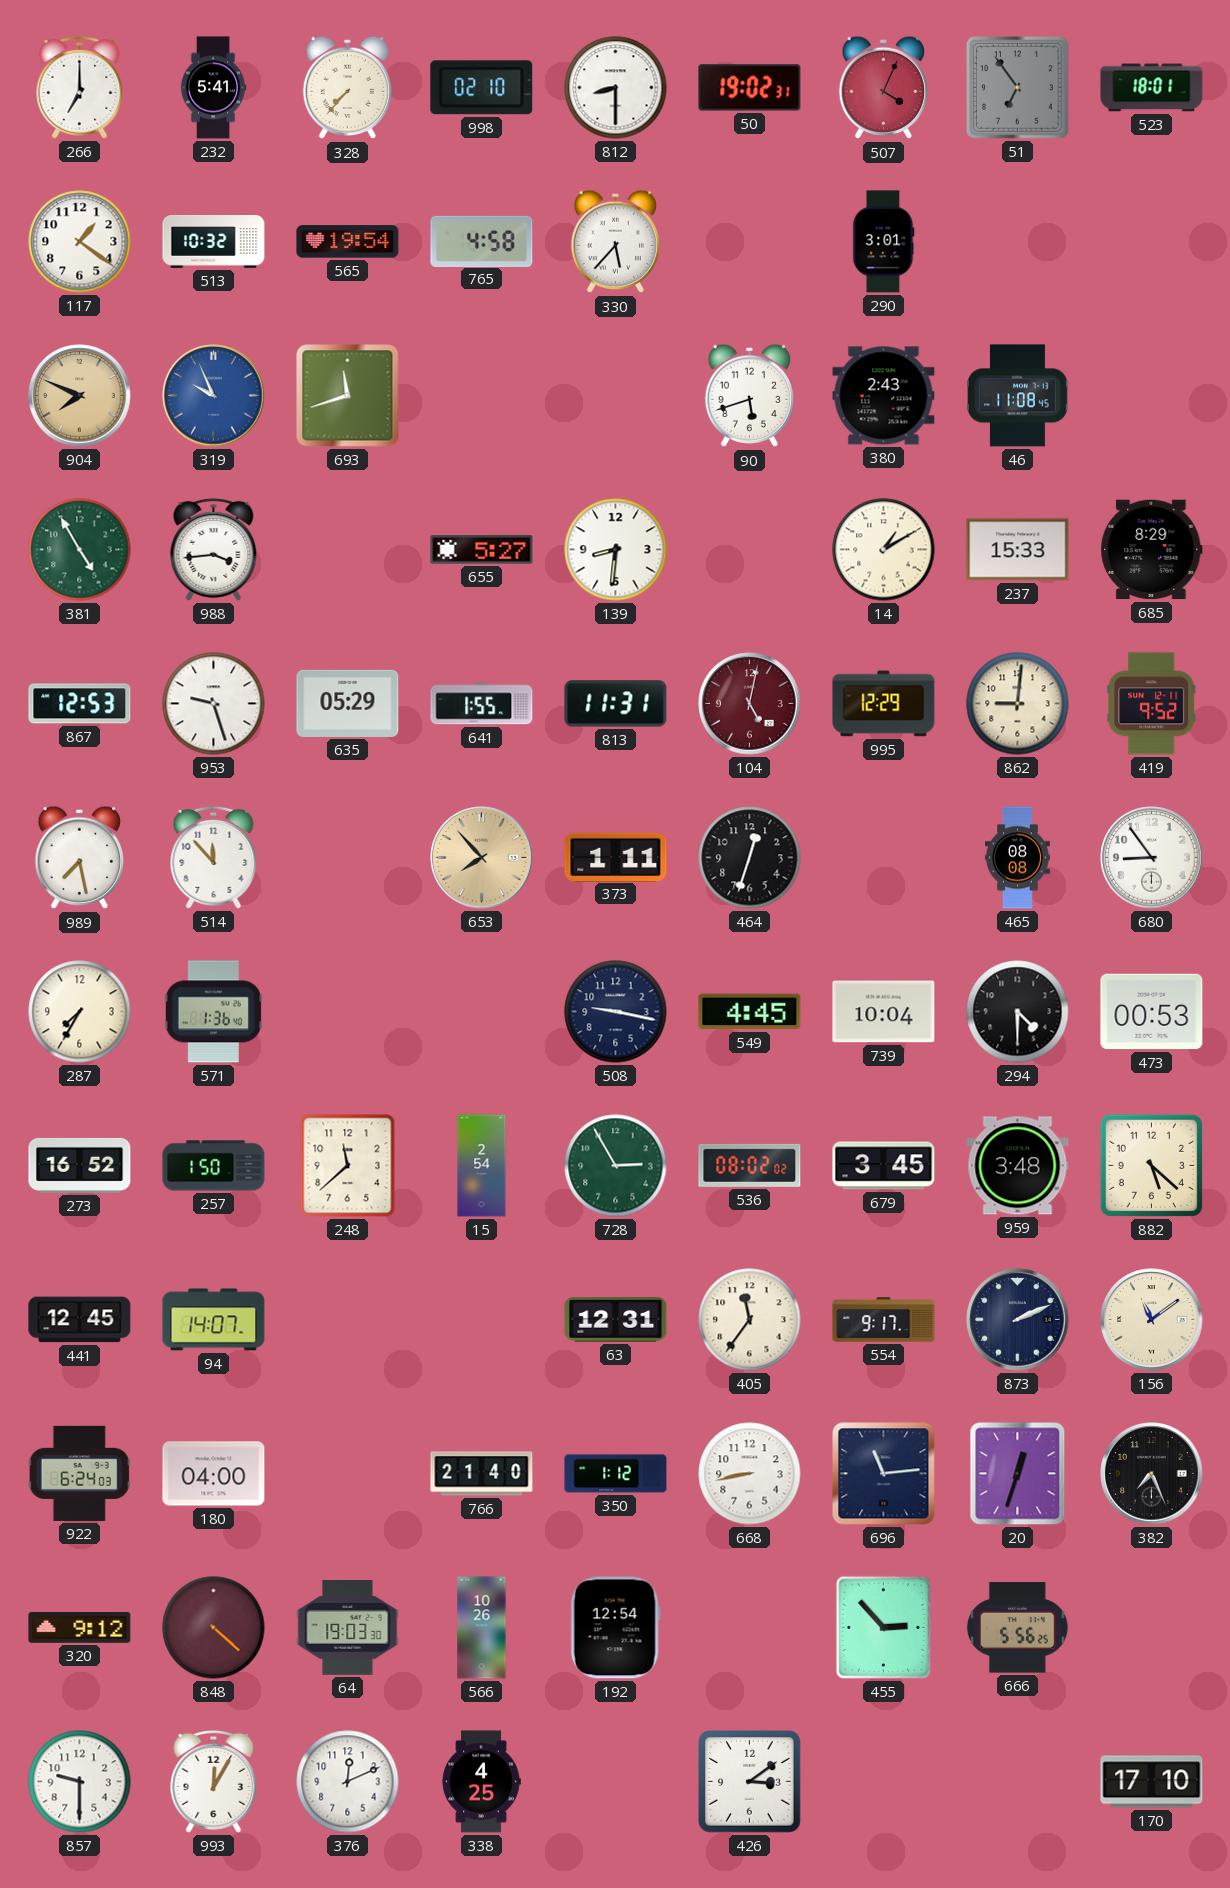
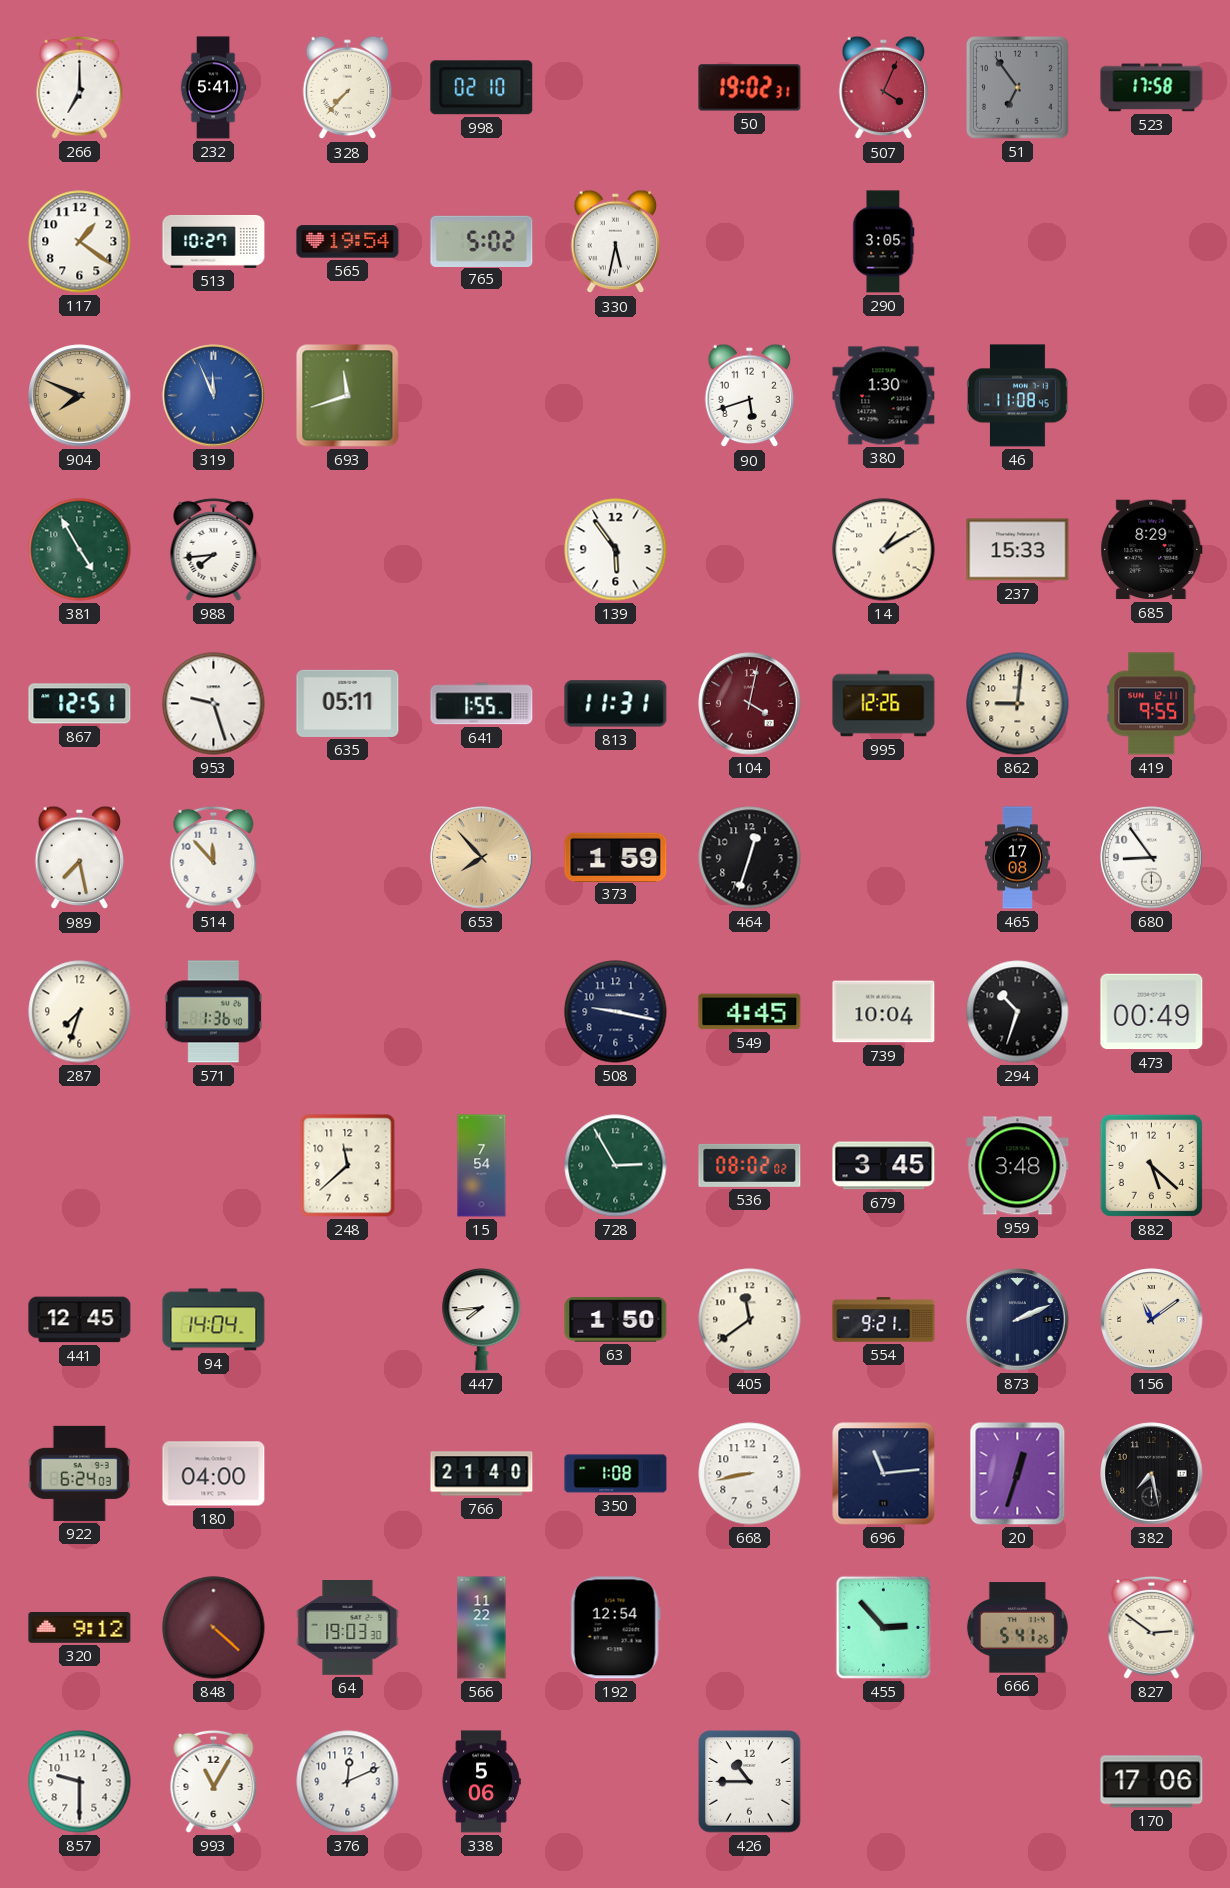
812: 8:30 -> none (616, 88)
523: 18:01 -> 17:58 (1152, 88)
513: 10:32 -> 10:27 (214, 242)
765: 4:58 -> 5:02 (482, 241)
330: 5:37 -> 5:32 (616, 242)
290: 3:01 -> 3:05 (884, 242)
319: 9:56 -> 11:56 (214, 396)
380: 2:43 -> 1:30 (884, 396)
988: 3:44 -> 7:44 (214, 549)
655: 5:27 -> none (482, 550)
139: 8:31 -> 5:54 (616, 550)
867: 12:53 -> 12:51 (80, 704)
635: 05:29 -> 05:11 (348, 703)
104: 5:02 -> 4:02 (750, 704)
995: 12:29 -> 12:26 (884, 704)
419: 9:52 -> 9:55 (1152, 704)
373: 1:11 -> 1:59 (616, 857)
465: 08:08 -> 17:08 (1017, 858)
287: 7:35 -> 7:33 (80, 1012)
294: 4:30 -> 10:33 (1018, 1012)
473: 00:53 -> 00:49 (1152, 1012)
273: 16:52 -> none (80, 1165)
257: 1:50 -> none (214, 1166)
15: 2:54 -> 7:54 (482, 1166)
94: 14:07 -> 14:04 (214, 1320)
447: none -> 7:44 (482, 1320)
63: 12:31 -> 1:50 (616, 1320)
405: 11:36 -> 11:39 (750, 1320)
554: 9:17 -> 9:21 (884, 1320)
350: 1:12 -> 1:08 (616, 1474)
382: 7:26 -> 7:28 (1152, 1474)
566: 10:26 -> 11:22 (482, 1628)
666: 5:56 -> 5:41 (1017, 1628)
827: none -> 2:51 (1152, 1627)
993: 12:05 -> 11:05 (214, 1781)
338: 4:25 -> 5:06 (481, 1782)
426: 3:09 -> 10:45 (750, 1782)
170: 17:10 -> 17:06 (1152, 1782)
